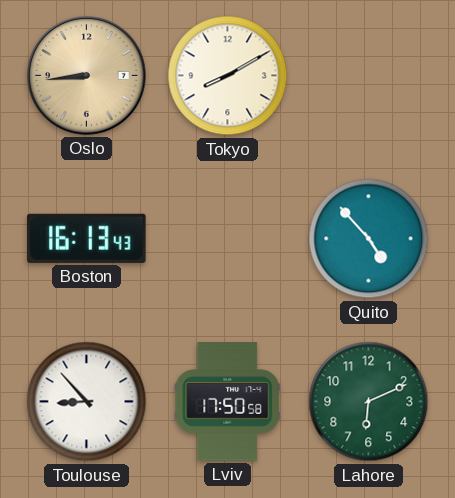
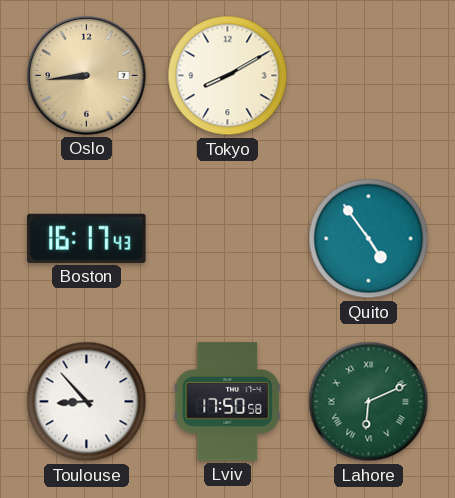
Boston: 16:13 -> 16:17 (87, 238)
Quito: 4:53 -> 4:54 (369, 239)
Lahore numerals: Arabic -> Roman (369, 402)
